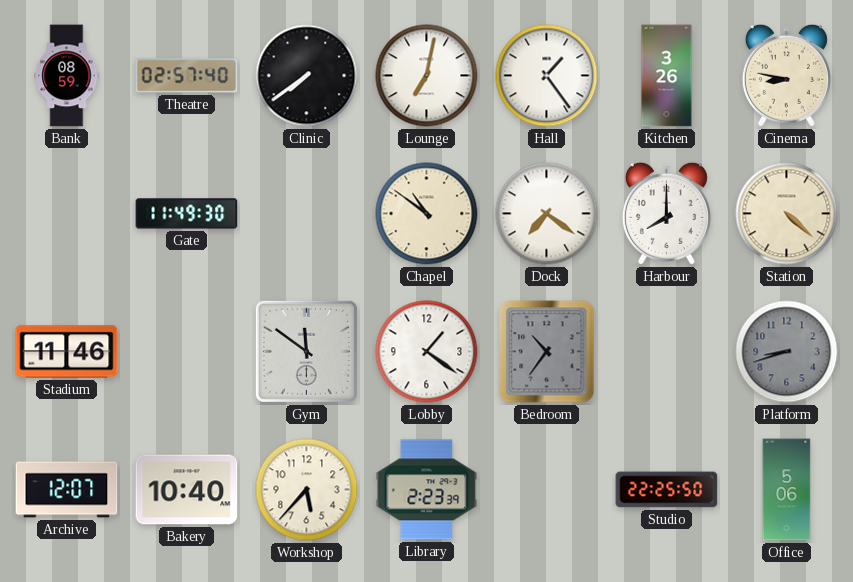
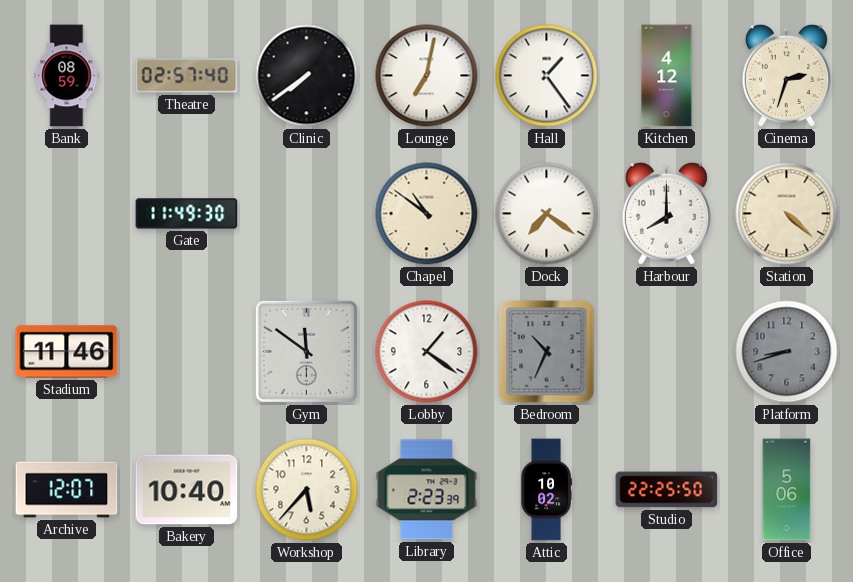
Kitchen: 3:26 -> 4:12 (667, 76)
Cinema: 8:47 -> 2:33 (786, 75)
Bedroom: 10:36 -> 10:34 (547, 352)
Attic: none -> 10:02 (546, 490)
